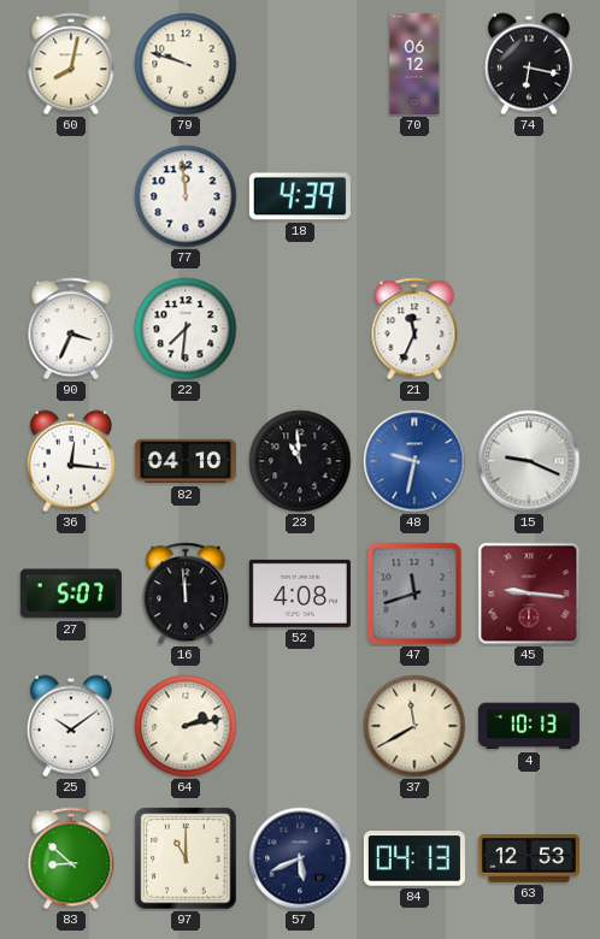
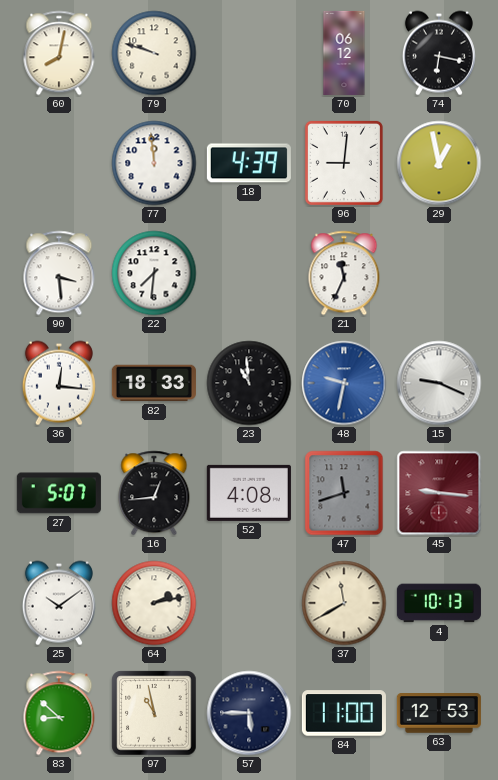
96: none -> 9:01 (344, 163)
29: none -> 12:58 (439, 163)
90: 3:34 -> 3:29 (59, 273)
82: 04:10 -> 18:33 (154, 383)
16: 11:59 -> 12:44 (154, 493)
97: 11:00 -> 10:58 (154, 713)
57: 5:41 -> 5:45 (249, 713)
84: 04:13 -> 11:00 (344, 713)
